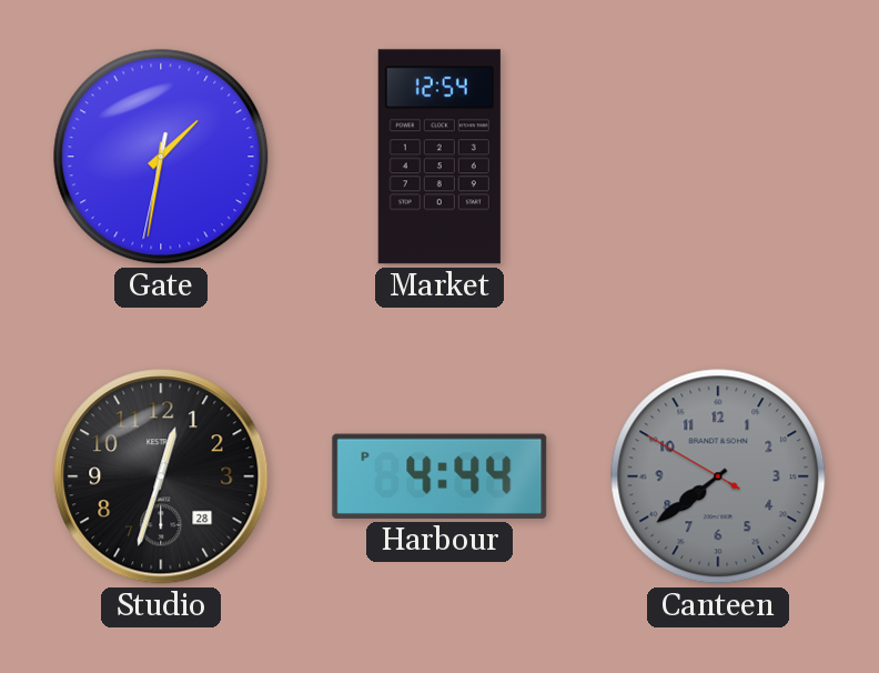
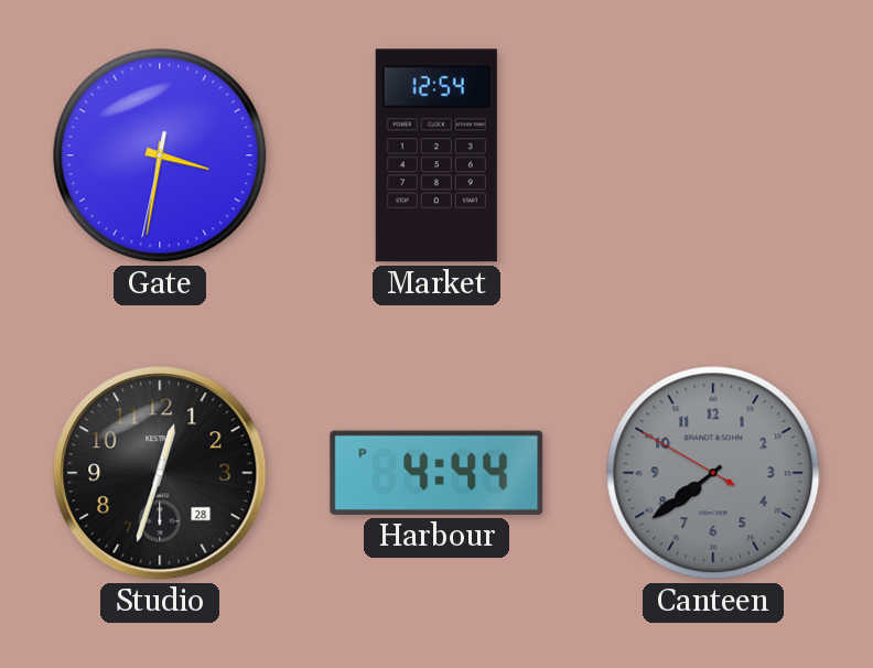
Gate: 1:31 -> 3:31 (160, 155)
